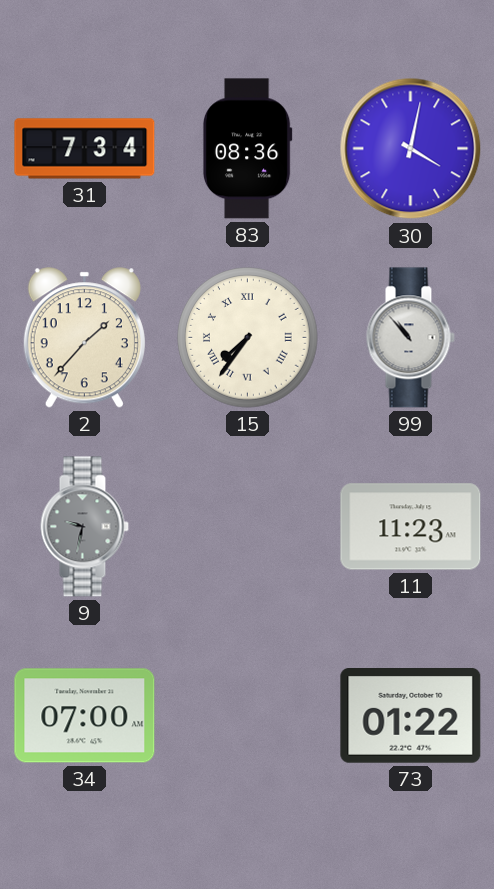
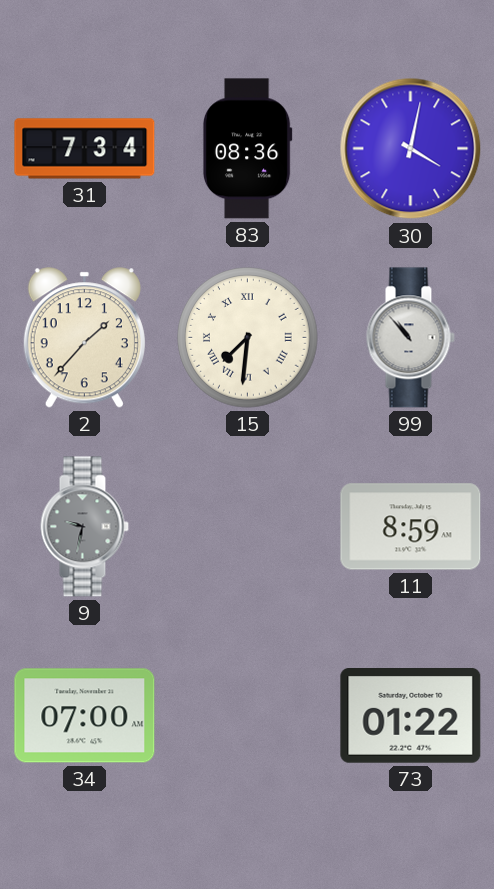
15: 7:36 -> 7:31 (248, 338)
11: 11:23 -> 8:59 (411, 527)
